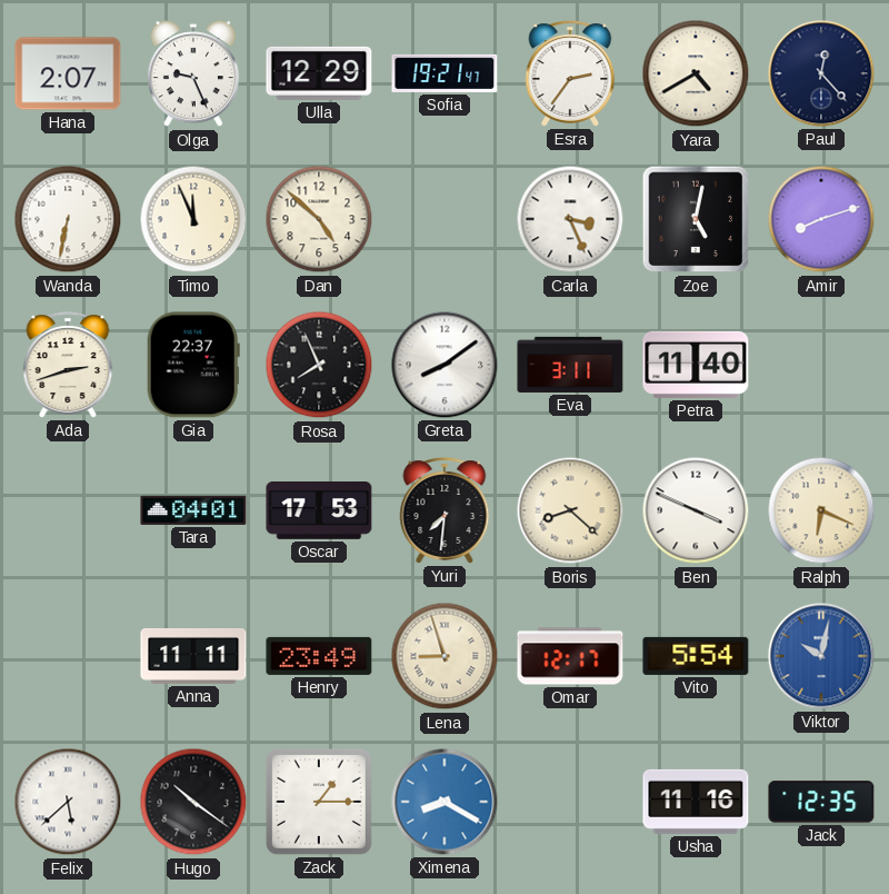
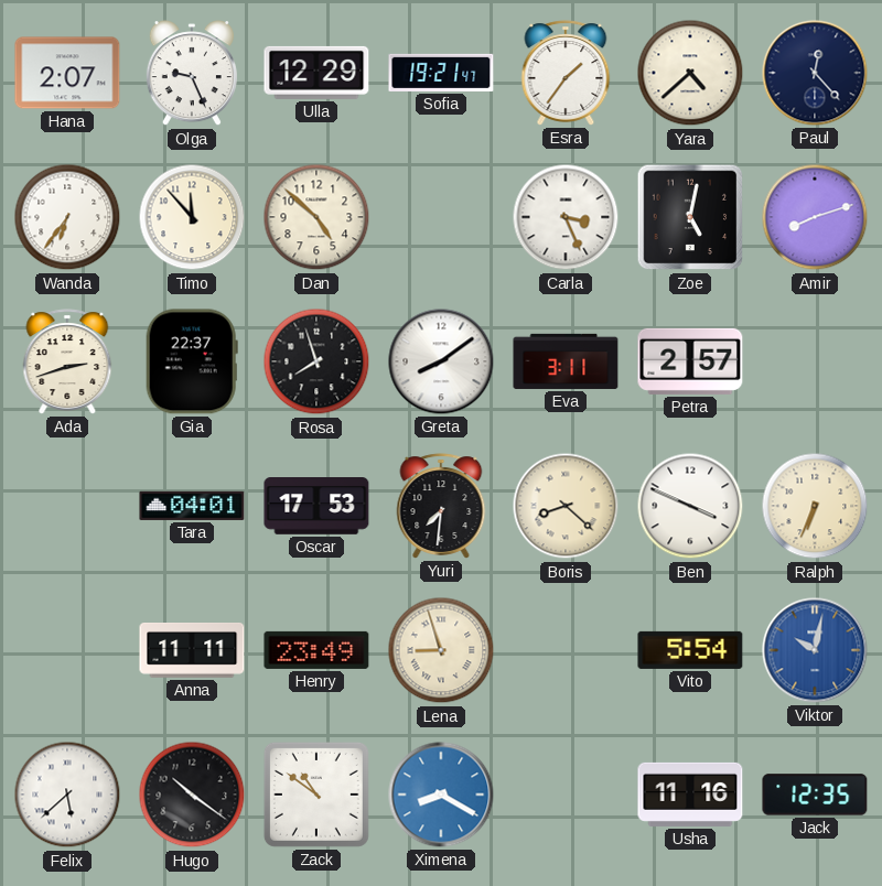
Esra: 2:36 -> 1:36 (566, 73)
Yara: 4:40 -> 4:38 (690, 73)
Wanda: 6:32 -> 6:36 (67, 217)
Timo: 11:56 -> 11:53 (192, 217)
Rosa: 7:56 -> 7:57 (316, 361)
Petra: 11:40 -> 2:57 (690, 361)
Ralph: 6:19 -> 6:34 (815, 506)
Omar: 12:17 -> none (570, 656)
Zack: 1:15 -> 10:51 (316, 795)
